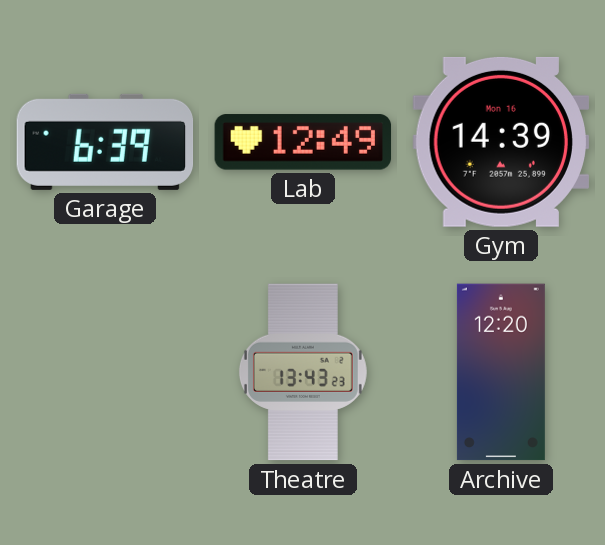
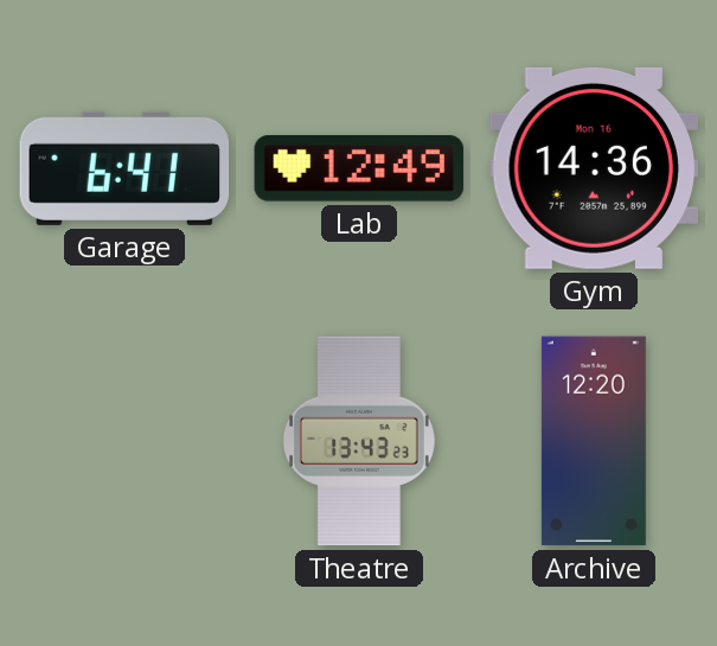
Garage: 6:39 -> 6:41 (124, 168)
Gym: 14:39 -> 14:36 (593, 168)
